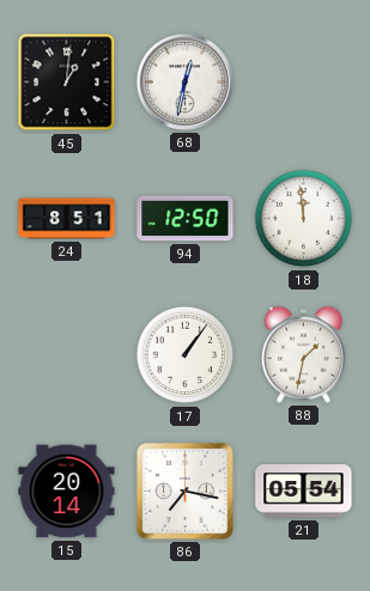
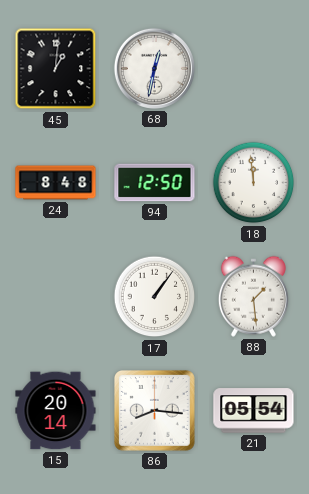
24: 8:51 -> 8:48 (56, 183)
88: 1:32 -> 1:29 (253, 296)
86: 7:17 -> 8:16 (155, 411)
